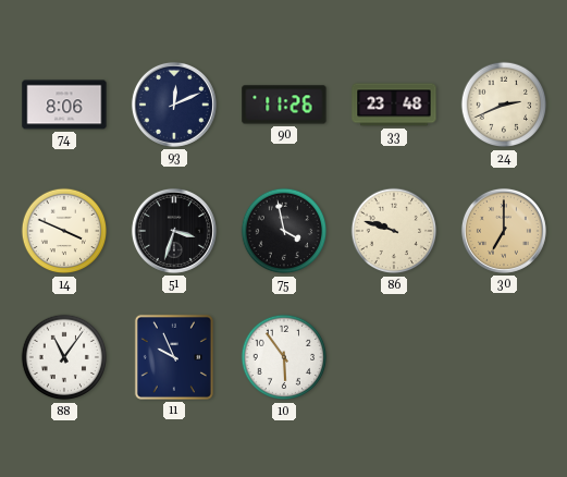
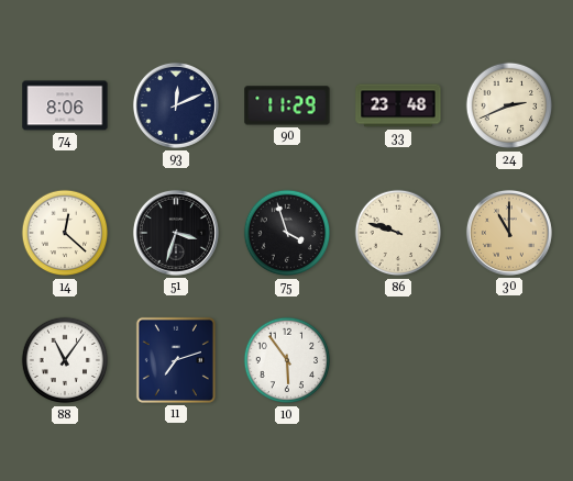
90: 11:26 -> 11:29 (287, 105)
14: 3:49 -> 12:22 (65, 233)
75: 3:58 -> 3:57 (287, 233)
30: 7:00 -> 11:00 (509, 233)
11: 9:56 -> 7:12 (176, 360)
